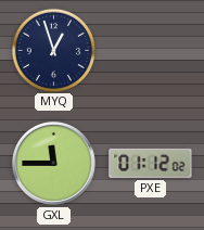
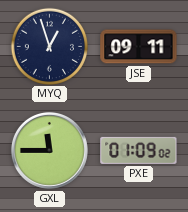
JSE: none -> 09:11 (139, 47)
PXE: 01:12 -> 01:09 (139, 150)
